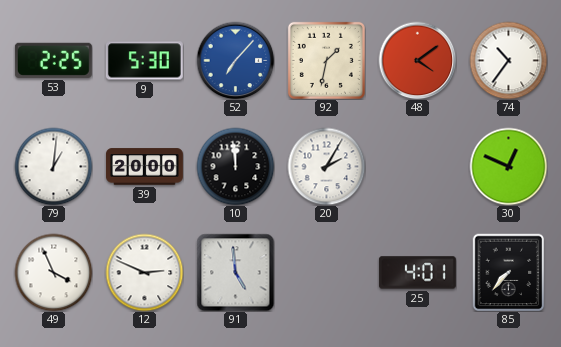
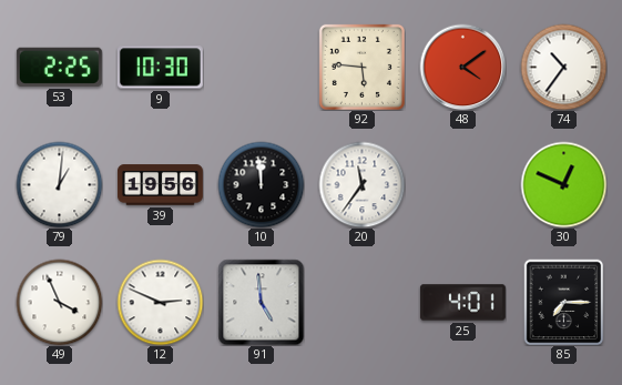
9: 5:30 -> 10:30 (160, 68)
52: 7:07 -> none (235, 60)
92: 1:32 -> 5:46 (361, 67)
39: 20:00 -> 19:56 (160, 185)
20: 2:05 -> 11:36 (361, 184)
85: 7:37 -> 7:15 (564, 302)
